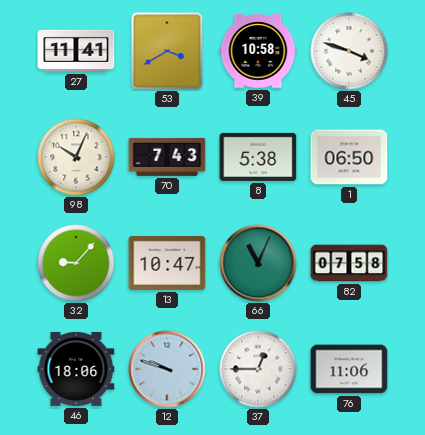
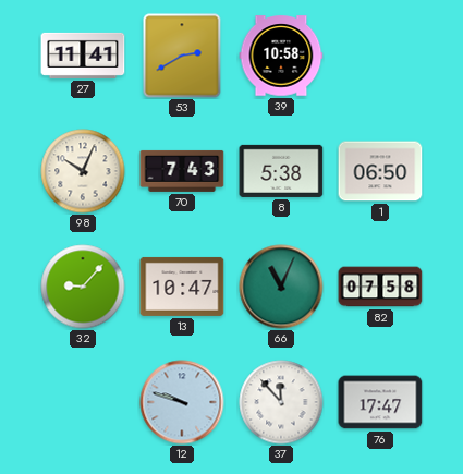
53: 3:40 -> 2:40 (182, 56)
45: 3:48 -> none (349, 51)
46: 18:06 -> none (76, 369)
37: 12:45 -> 11:53 (281, 402)
76: 11:06 -> 17:47 (380, 402)
